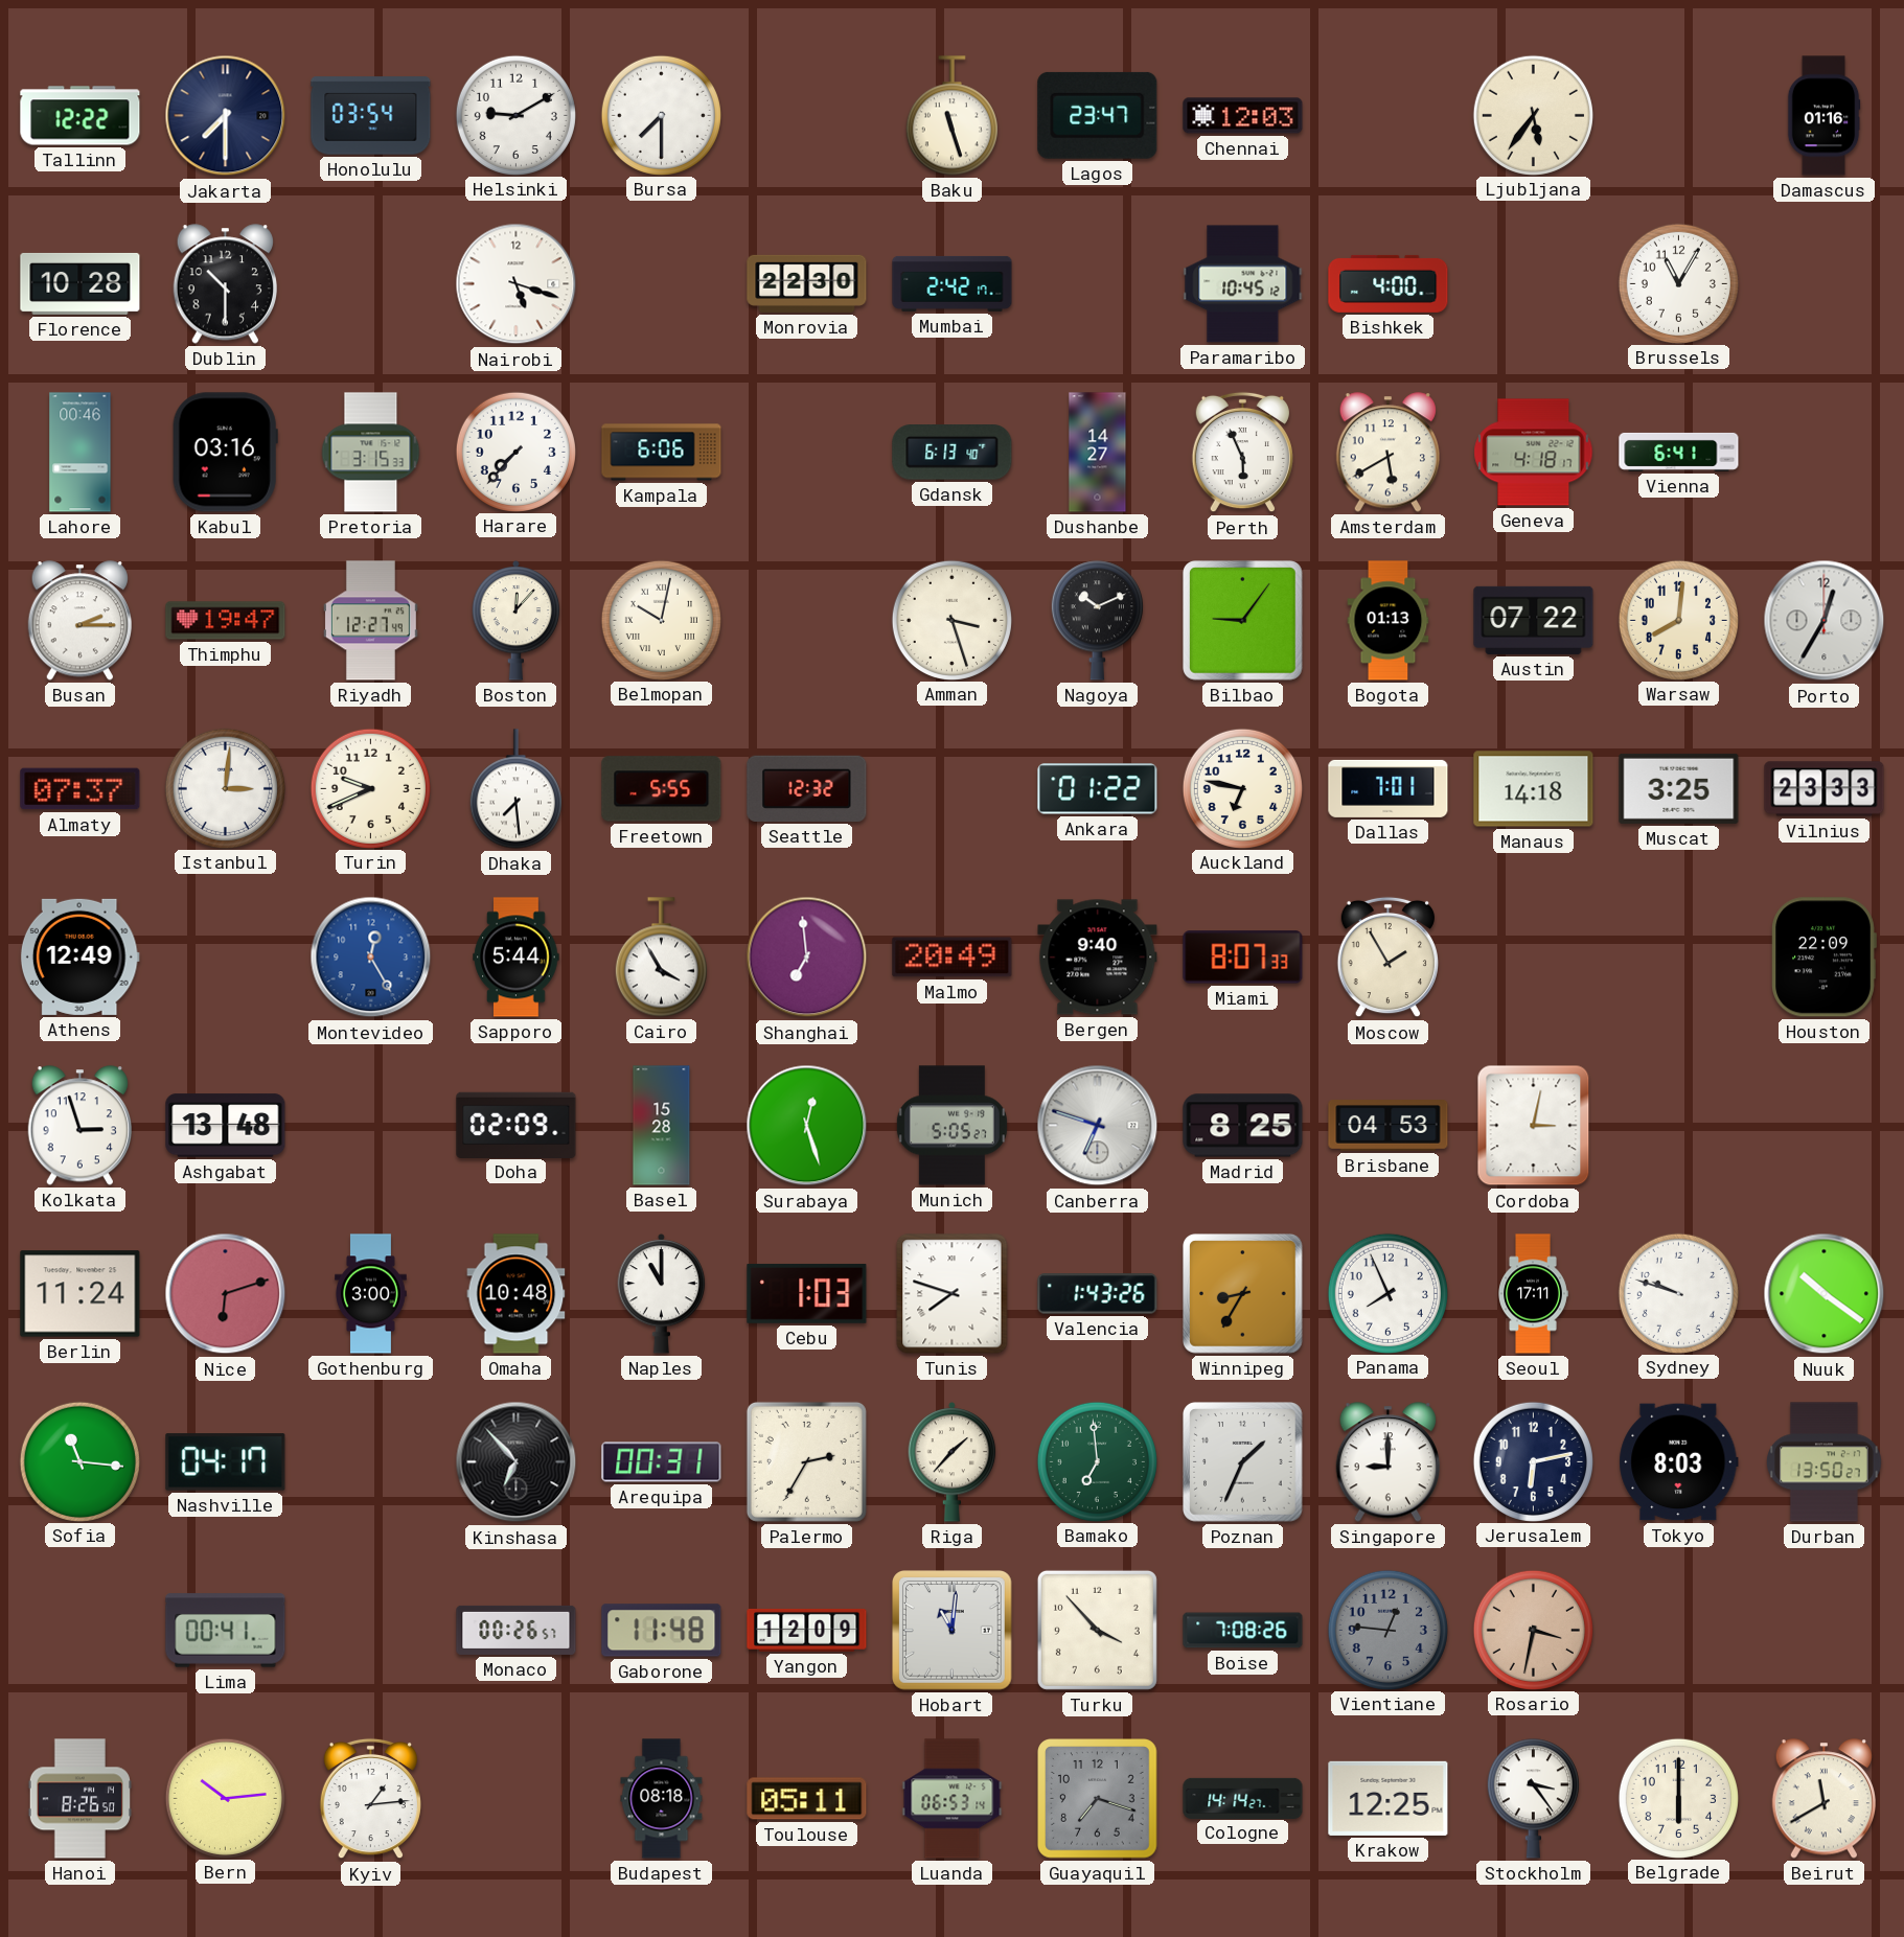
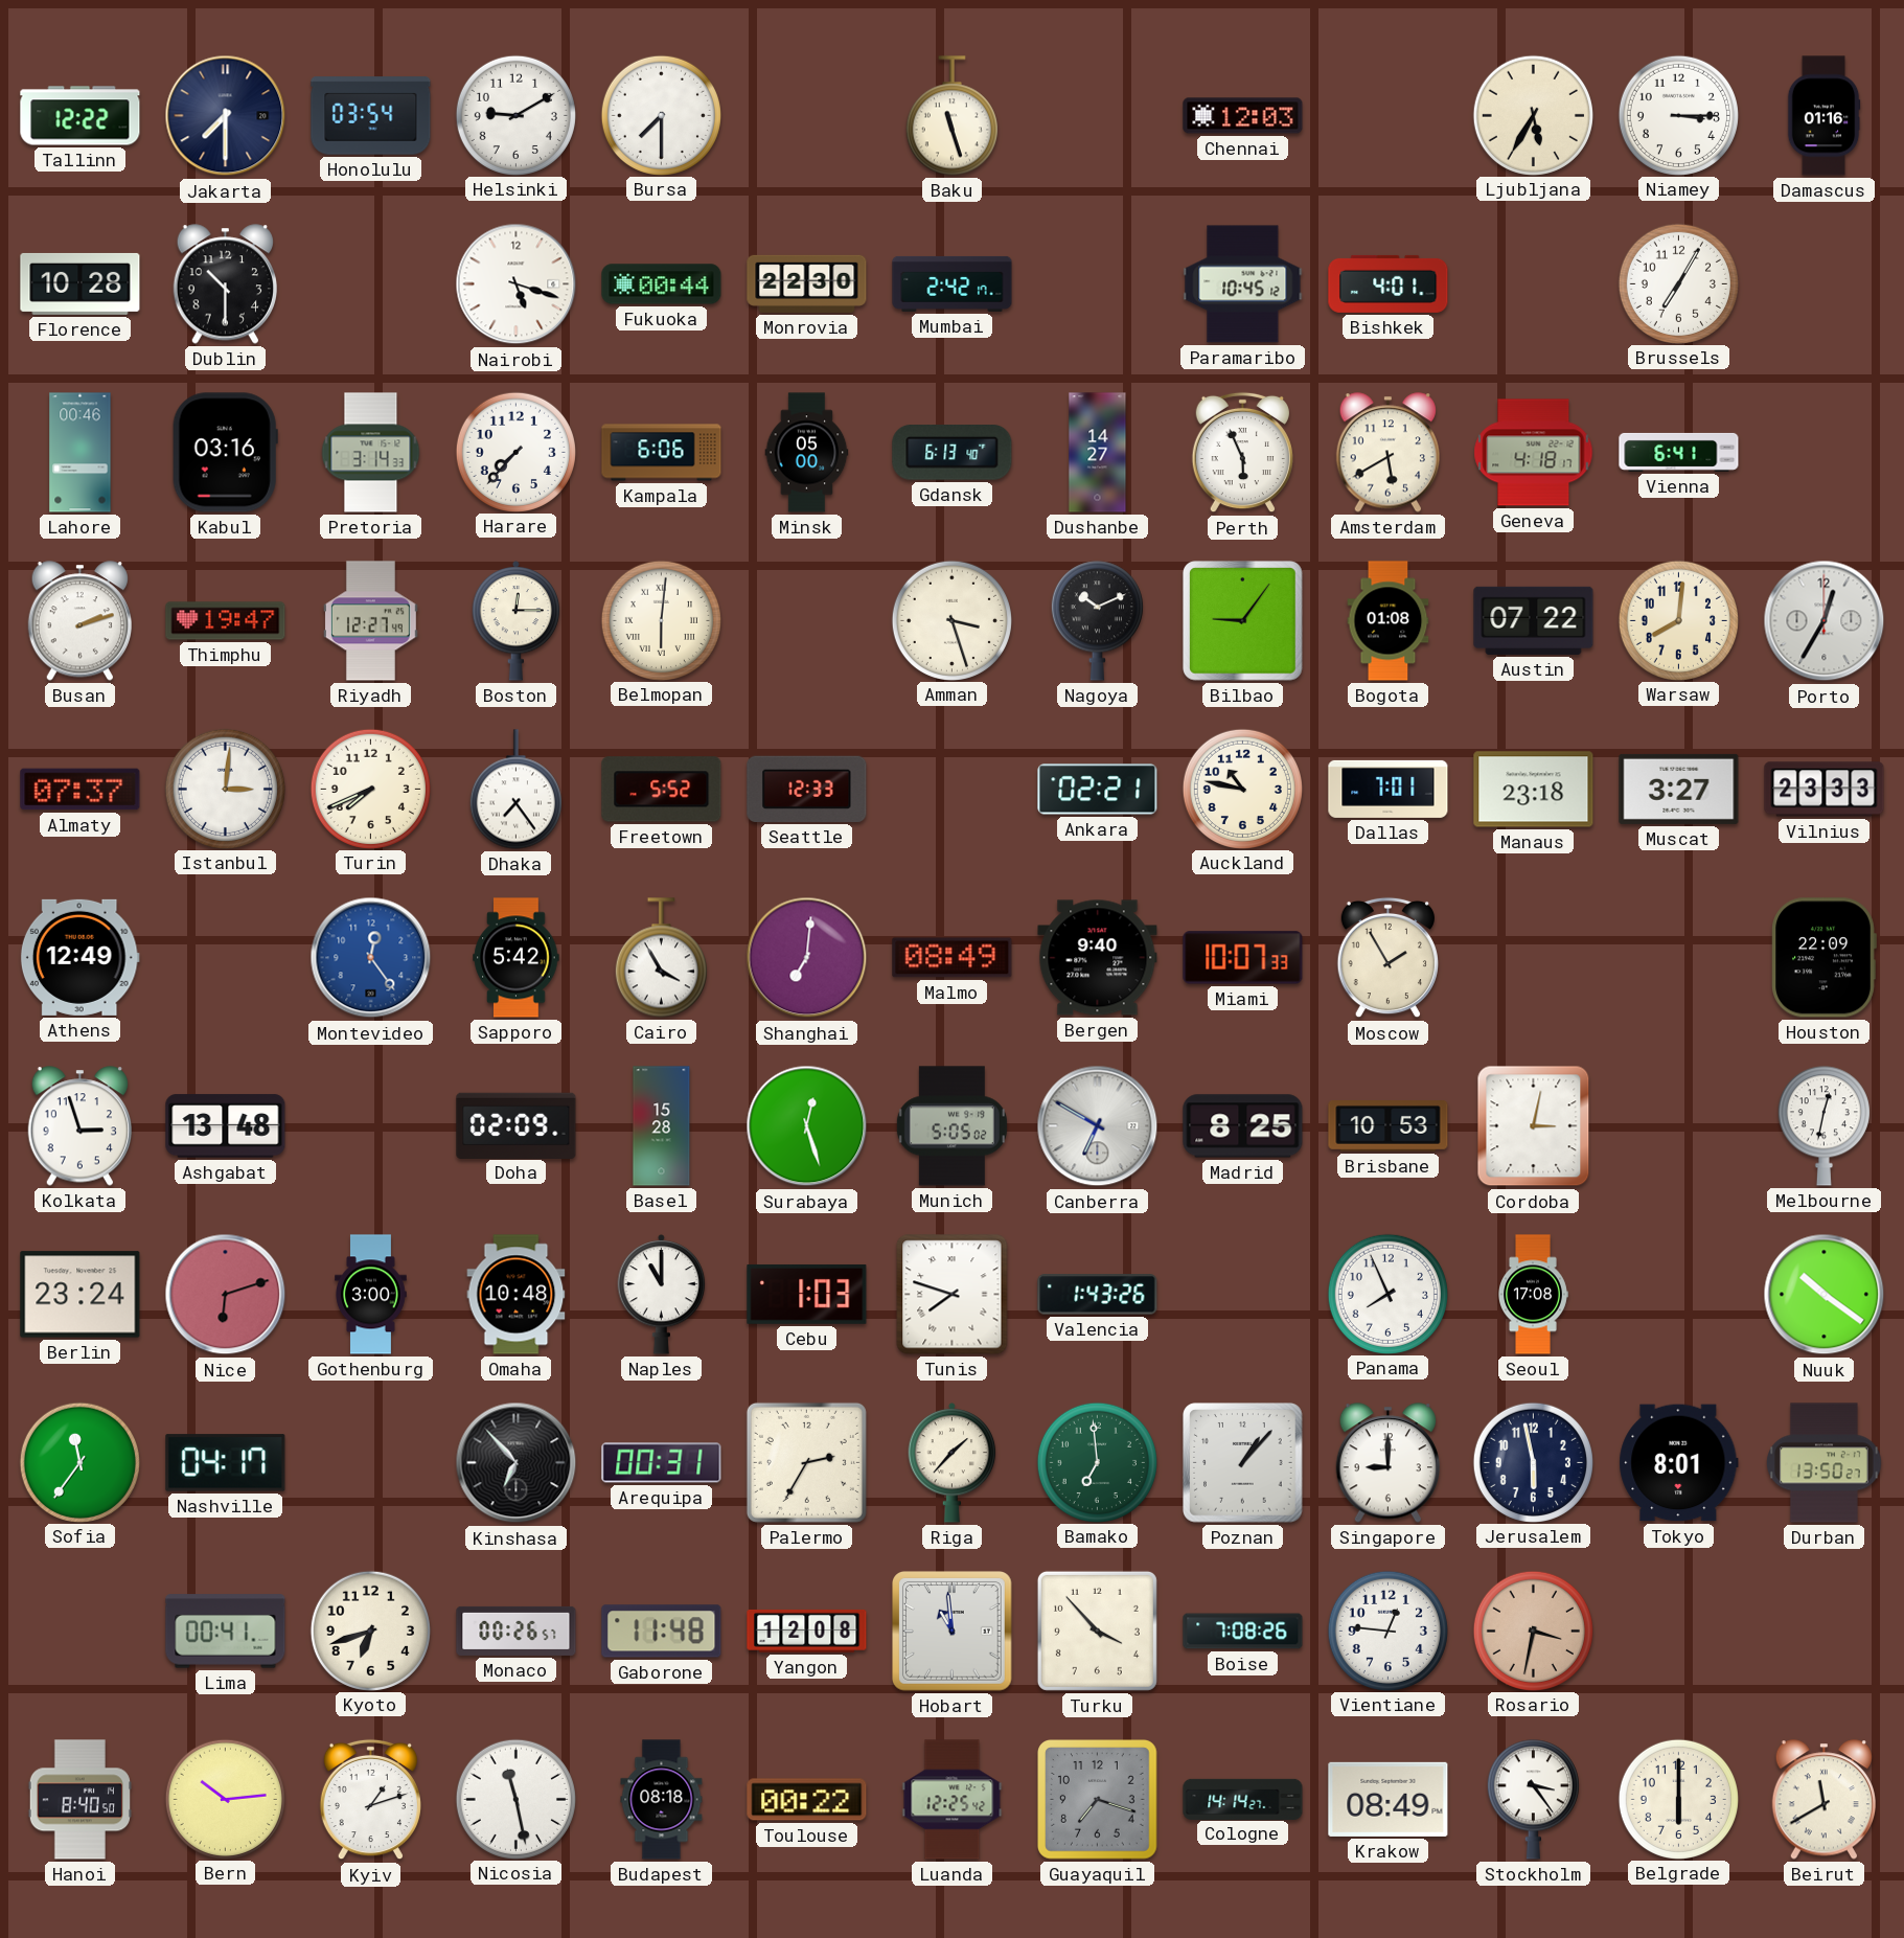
Lagos: 23:47 -> none (1098, 115)
Ljubljana: 5:36 -> 5:35 (1533, 115)
Niamey: none -> 3:15 (1678, 115)
Fukuoka: none -> 00:44 (662, 284)
Bishkek: 4:00 -> 4:01 (1389, 283)
Brussels: 11:05 -> 7:05 (1678, 283)
Pretoria: 3:15 -> 3:14 (371, 453)
Minsk: none -> 05:00 (807, 453)
Busan: 2:15 -> 2:12 (79, 621)
Boston: 12:07 -> 12:15 (517, 620)
Belmopan: 10:02 -> 6:01 (661, 620)
Bogota: 01:13 -> 01:08 (1389, 621)
Turin: 9:41 -> 7:41 (370, 789)
Dhaka: 7:29 -> 7:24 (515, 790)
Freetown: 5:55 -> 5:52 (662, 790)
Seattle: 12:32 -> 12:33 (807, 789)
Ankara: 01:22 -> 02:21 (1098, 790)
Auckland: 6:47 -> 10:47 (1242, 789)
Manaus: 14:18 -> 23:18 (1534, 790)
Muscat: 3:25 -> 3:27 (1679, 789)
Montevideo: 12:25 -> 12:24 (371, 958)
Sapporo: 5:44 -> 5:42 (517, 958)
Shanghai: 6:59 -> 7:01 (807, 958)
Malmo: 20:49 -> 08:49 (953, 958)
Miami: 8:07 -> 10:07 (1243, 958)
Munich: 5:05:27 -> 5:05:02 (951, 1126)
Canberra: 6:48 -> 6:50 (1098, 1126)
Brisbane: 04:53 -> 10:53 (1389, 1126)
Melbourne: none -> 12:32 (1823, 1126)
Berlin: 11:24 -> 23:24 (81, 1295)
Winnipeg: 8:35 -> none (1243, 1294)
Seoul: 17:11 -> 17:08 (1534, 1295)
Sydney: 9:48 -> none (1678, 1293)
Sofia: 11:16 -> 11:36 (79, 1462)
Poznan: 1:34 -> 1:07 (1243, 1463)
Jerusalem: 6:13 -> 5:58 (1533, 1462)
Tokyo: 8:03 -> 8:01 (1679, 1463)
Kyoto: none -> 6:42 (370, 1631)
Yangon: 12:09 -> 12:08 (807, 1631)
Hobart: 11:01 -> 10:59 (953, 1632)
Vientiane dial: grey -> white (1387, 1631)
Hanoi: 8:26 -> 8:40 (79, 1800)
Kyiv: 1:14 -> 1:12 (370, 1800)
Nicosia: none -> 11:28 (515, 1799)
Toulouse: 05:11 -> 00:22 (807, 1800)
Luanda: 06:53 -> 12:25 (953, 1800)
Krakow: 12:25 -> 08:49 (1389, 1799)
